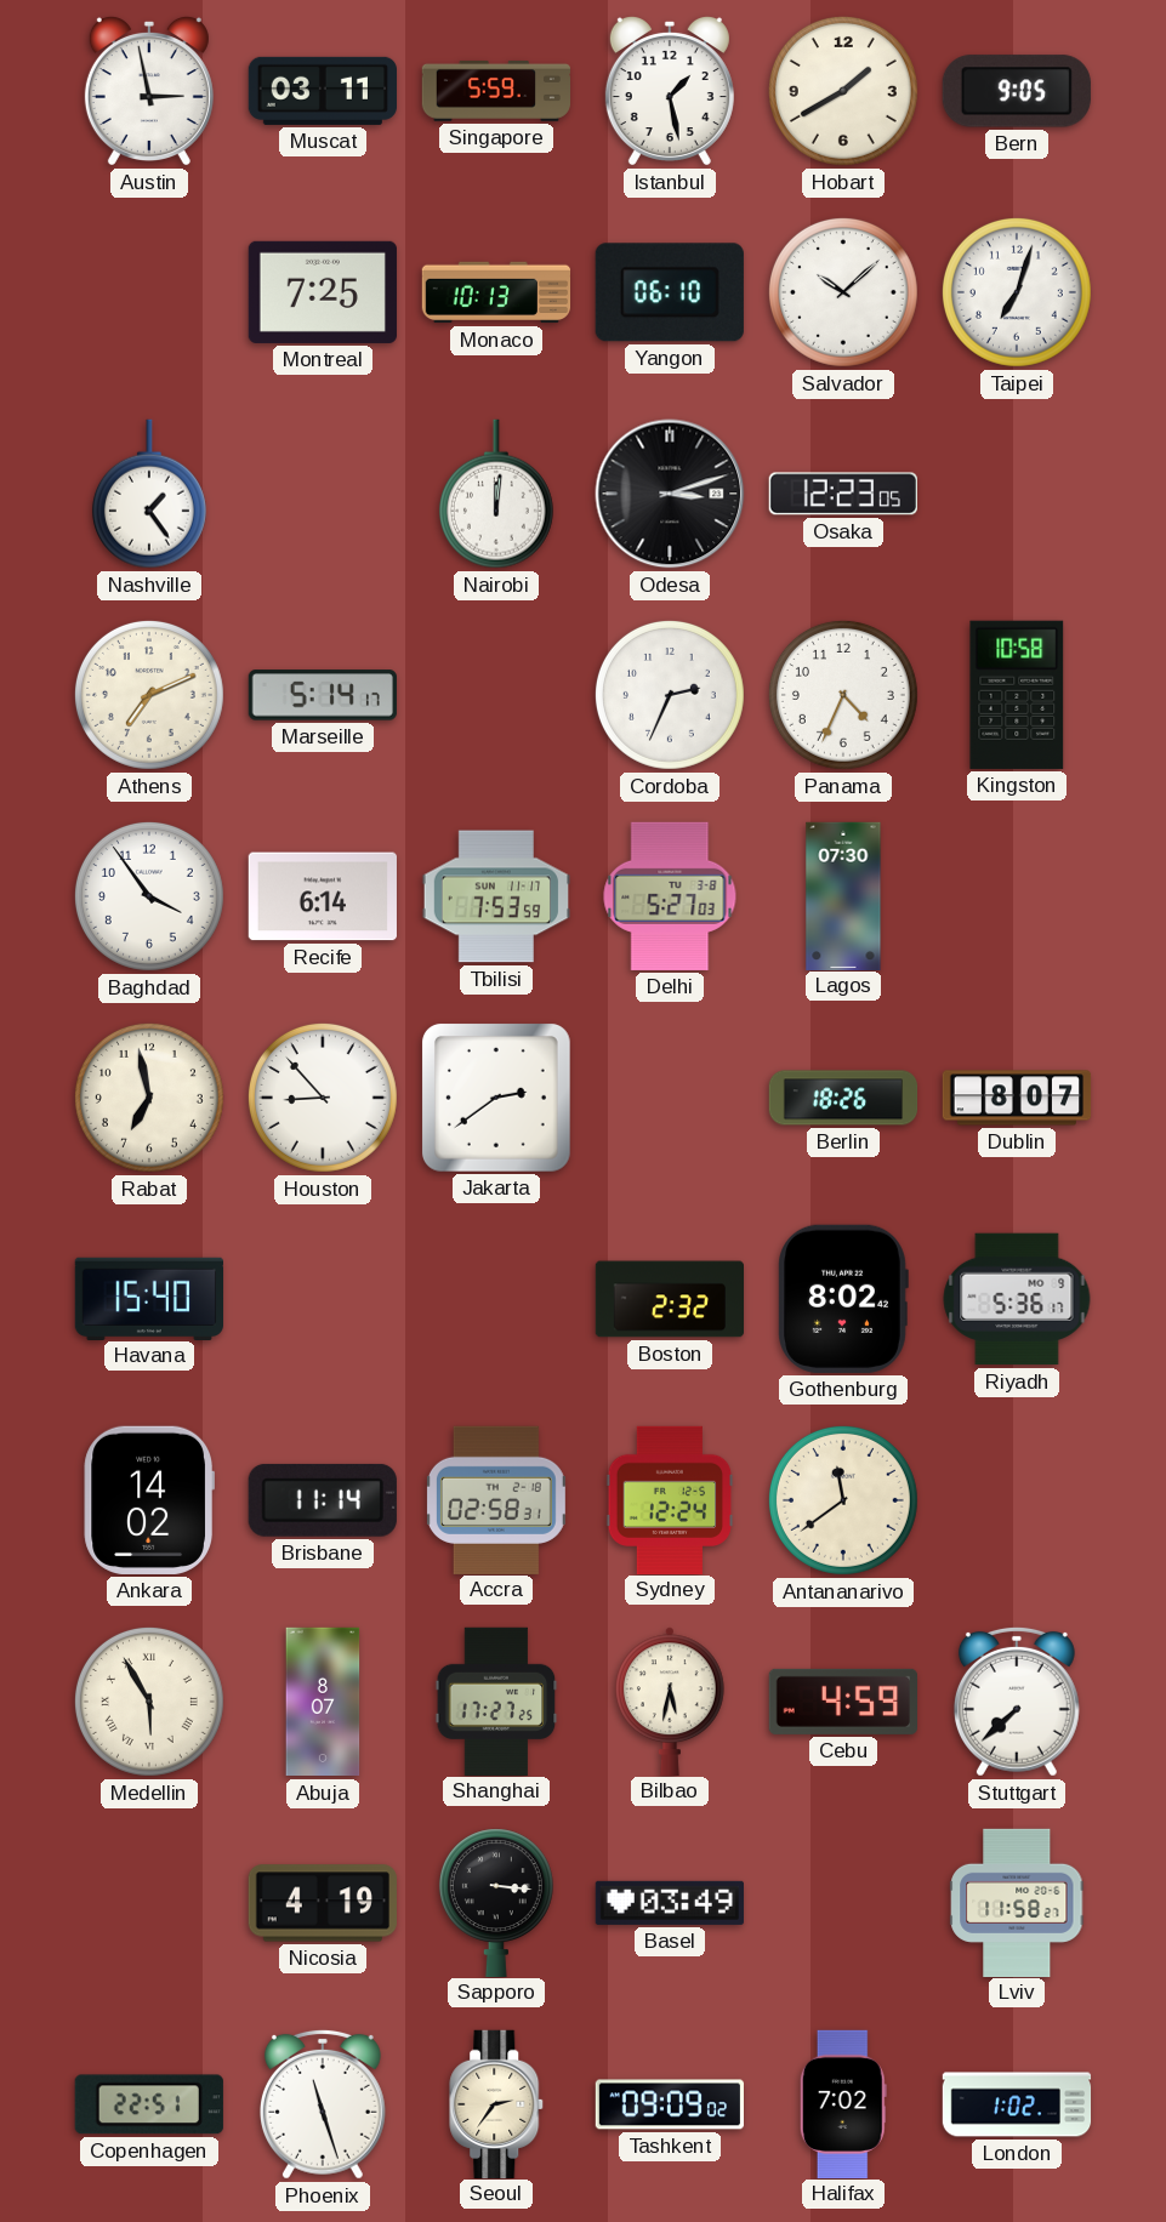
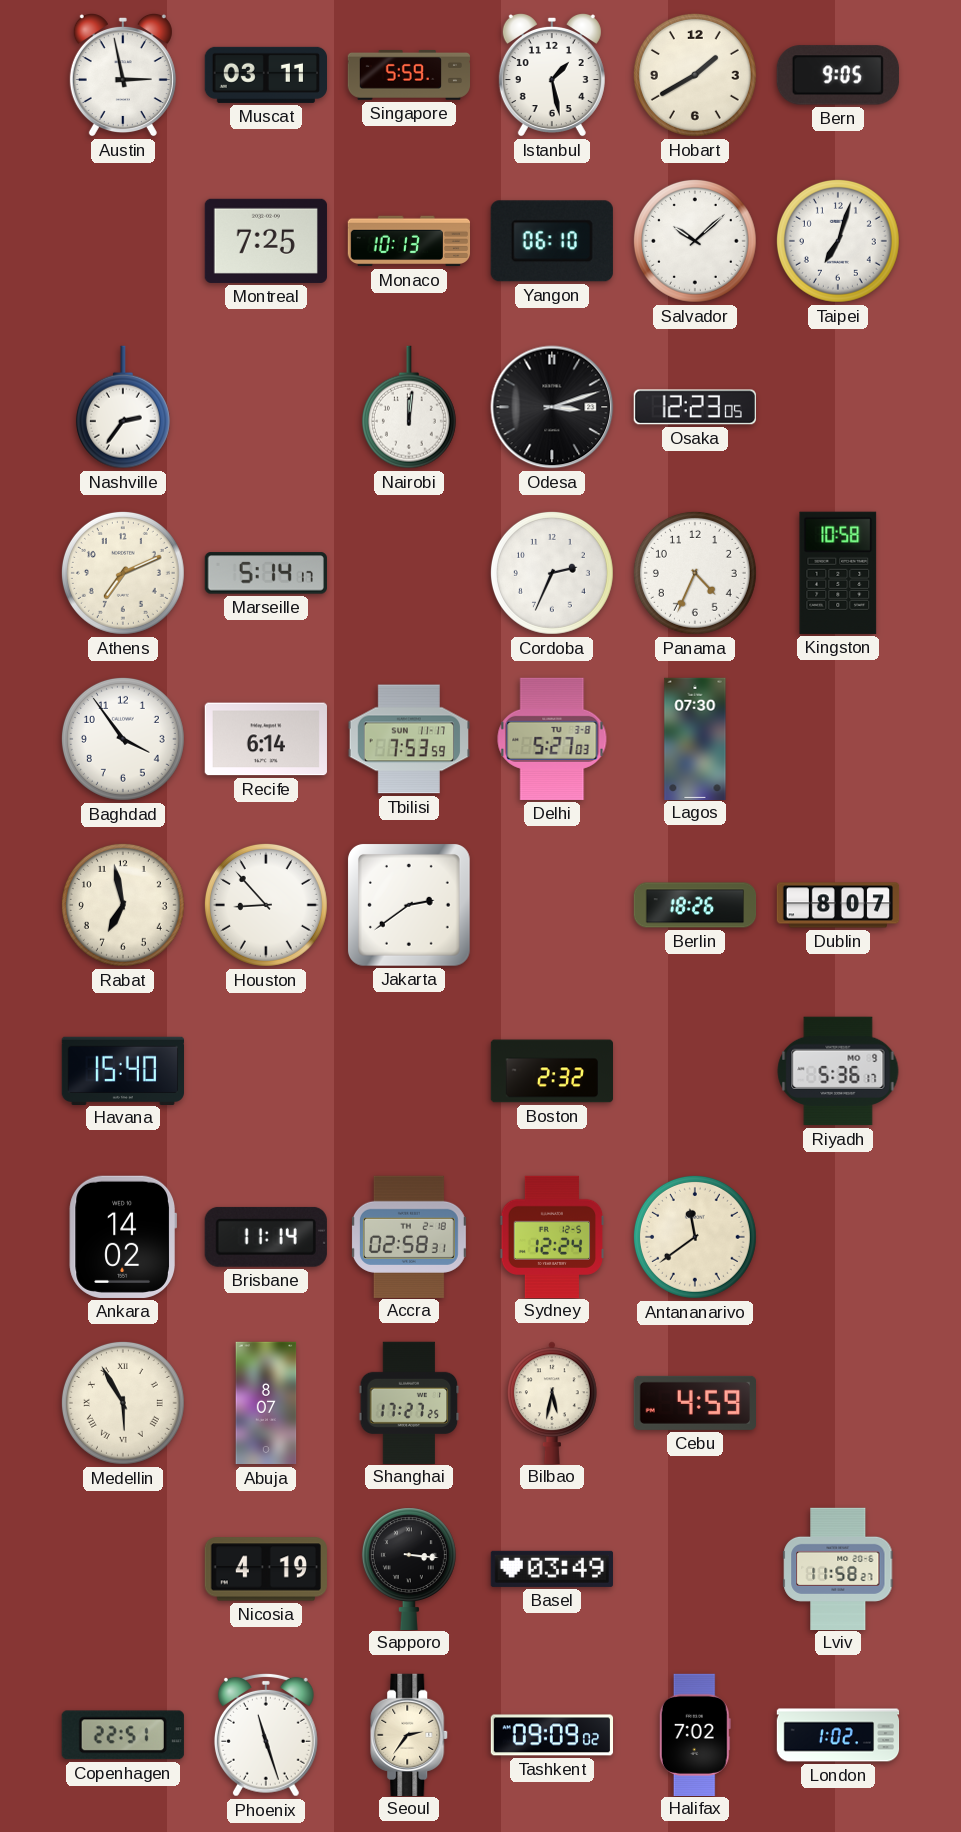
Nashville: 1:24 -> 2:36 (123, 407)
Gothenburg: 8:02 -> none (843, 1299)
Stuttgart: 7:38 -> none (1017, 1702)
